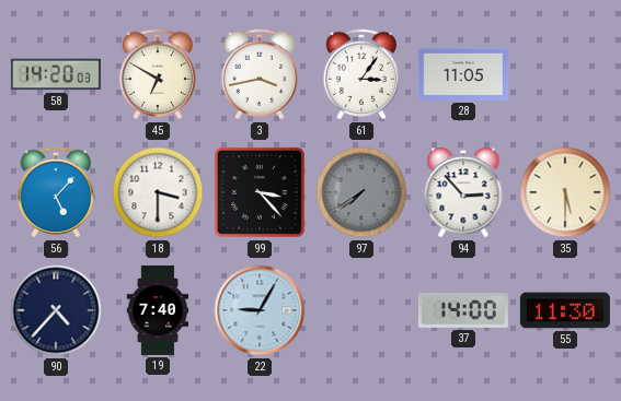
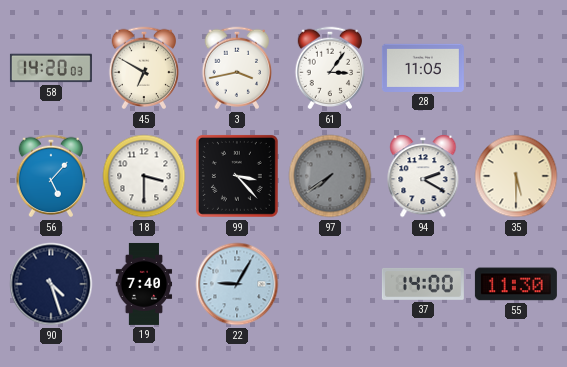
94: 2:53 -> 2:20 (423, 176)
90: 4:37 -> 4:27 (51, 284)
